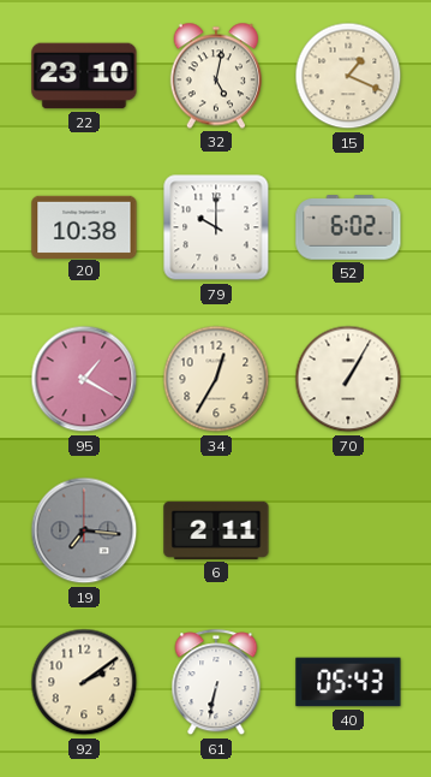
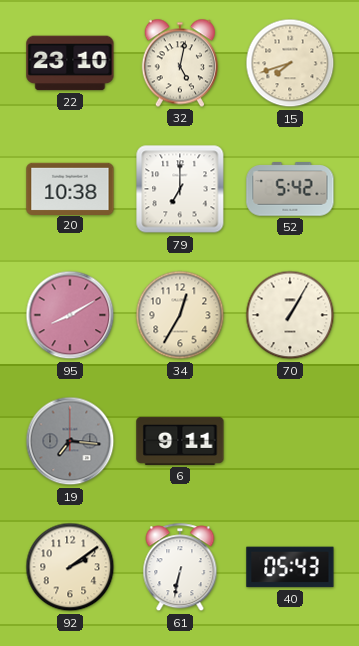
15: 1:19 -> 7:42 (290, 63)
79: 10:00 -> 7:00 (180, 189)
52: 6:02 -> 5:42 (290, 189)
95: 1:20 -> 8:10 (70, 315)
6: 2:11 -> 9:11 (180, 441)
